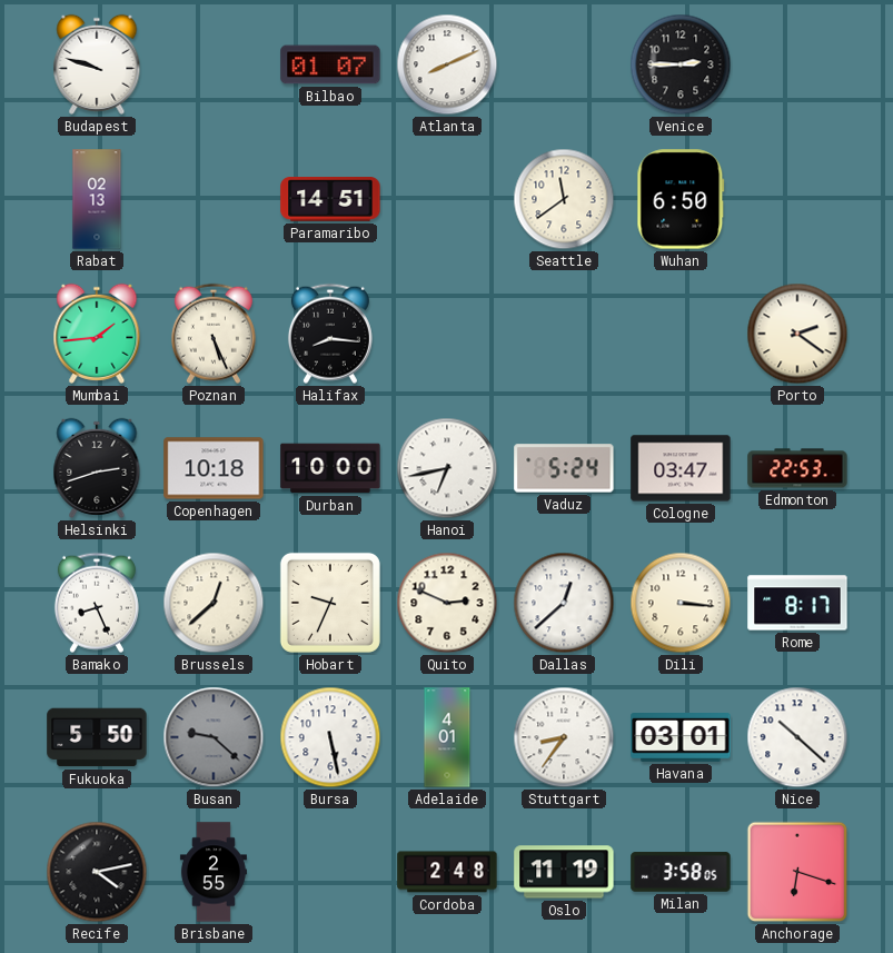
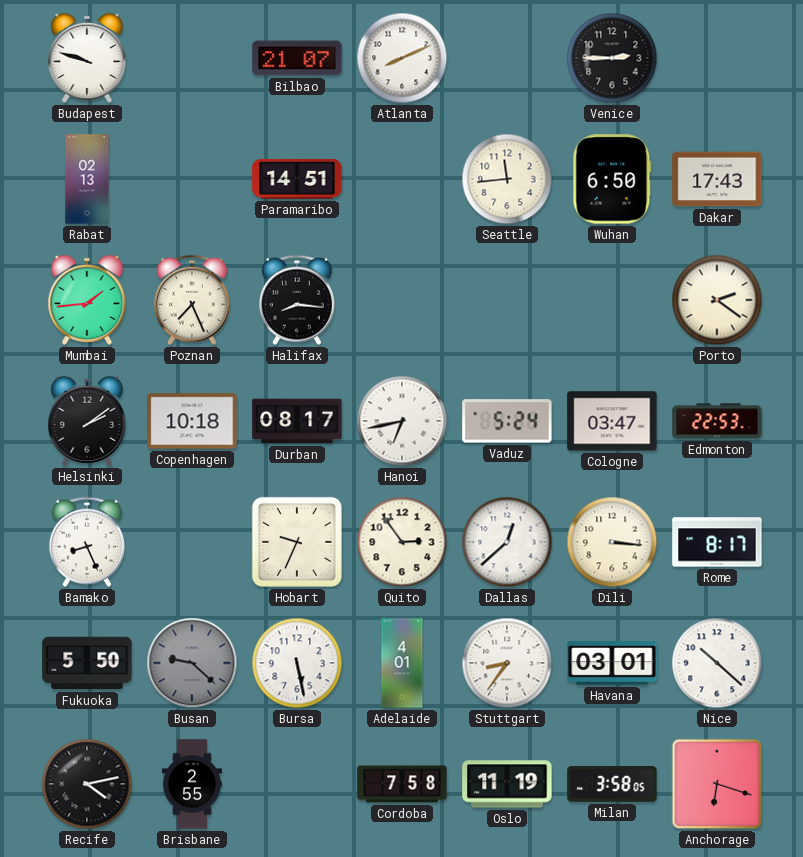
Bilbao: 01:07 -> 21:07 (297, 58)
Seattle: 11:39 -> 11:44 (507, 179)
Dakar: none -> 17:43 (717, 179)
Poznan: 5:26 -> 7:26 (192, 300)
Helsinki: 2:42 -> 2:09 (87, 421)
Durban: 10:00 -> 08:17 (297, 421)
Brussels: 12:38 -> none (214, 603)
Quito: 2:49 -> 2:54 (402, 542)
Cordoba: 2:48 -> 7:58 (402, 784)
